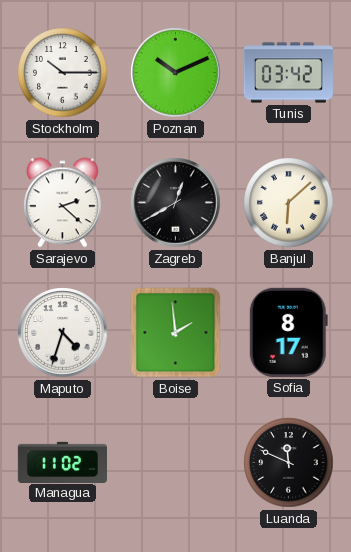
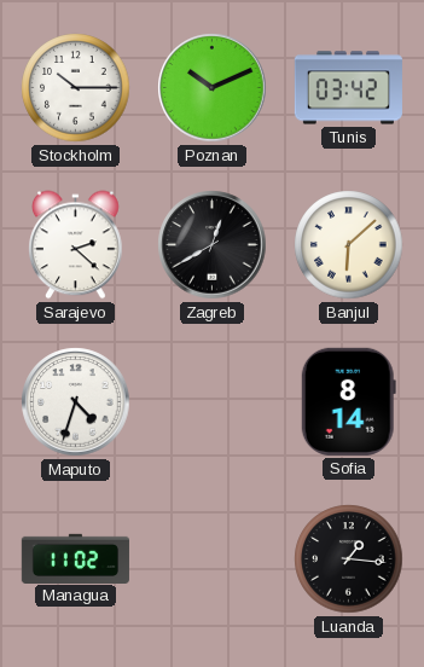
Boise: 1:59 -> none (176, 333)
Sofia: 8:17 -> 8:14 (348, 401)
Luanda: 11:49 -> 1:16 (349, 559)
